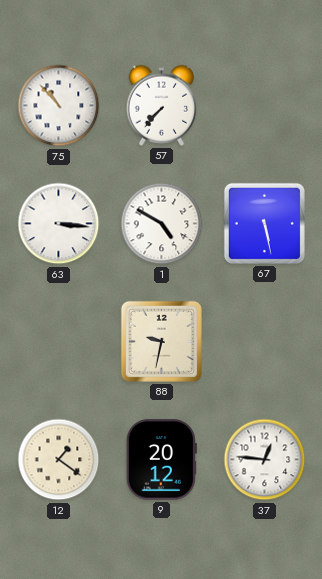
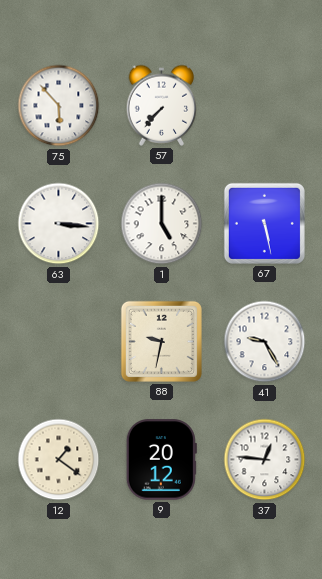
75: 10:53 -> 5:53 (59, 106)
1: 4:50 -> 5:00 (162, 224)
41: none -> 9:25 (265, 342)
